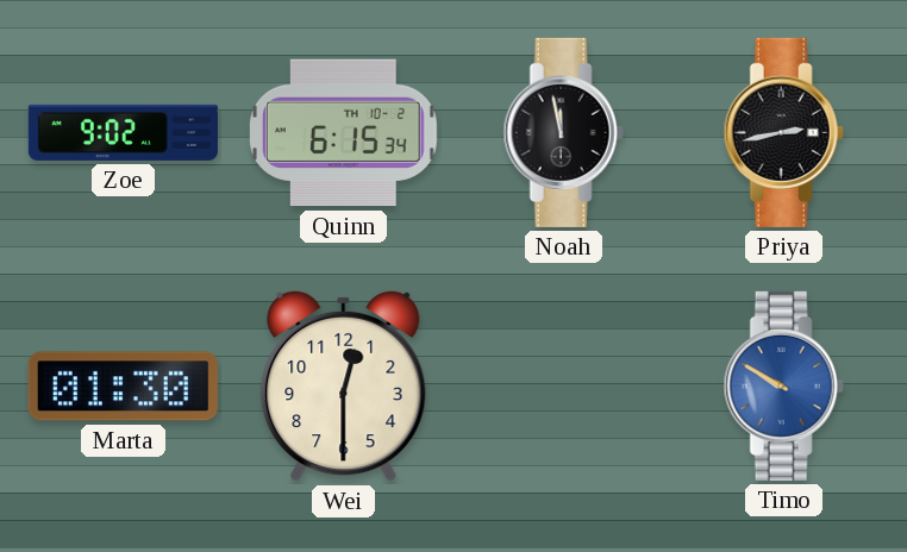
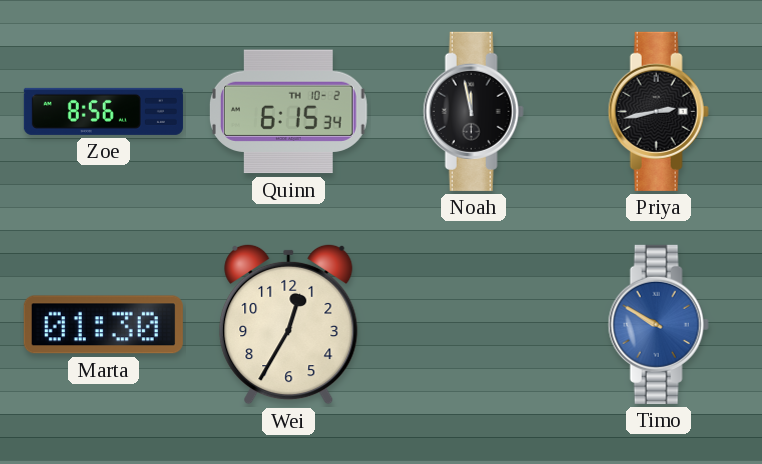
Zoe: 9:02 -> 8:56 (103, 111)
Wei: 12:30 -> 12:35 (289, 324)
